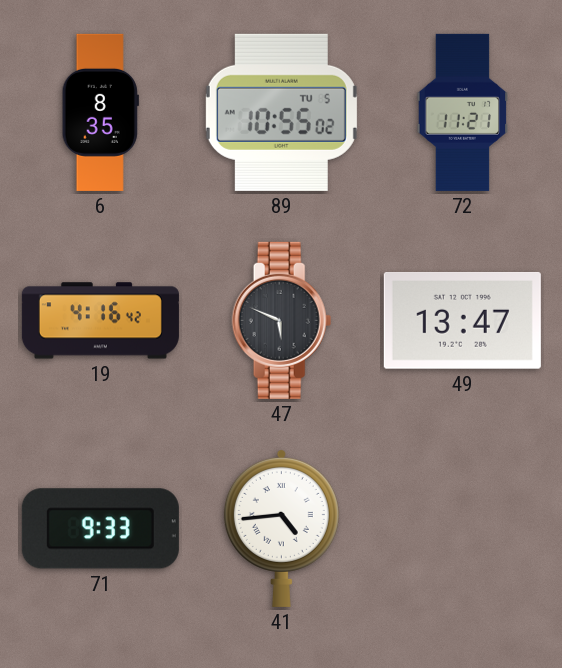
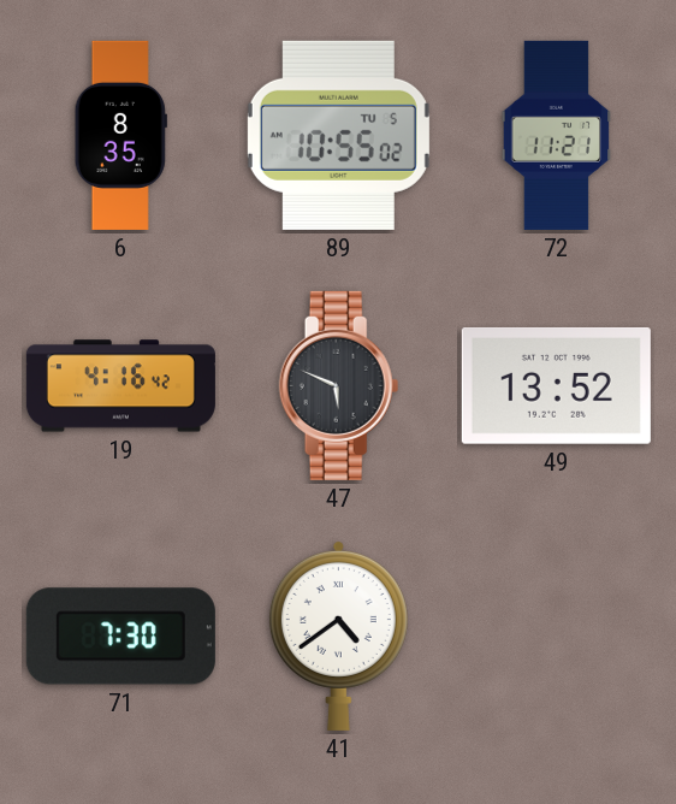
49: 13:47 -> 13:52 (556, 385)
71: 9:33 -> 7:30 (120, 637)
41: 4:44 -> 4:39 (338, 635)
